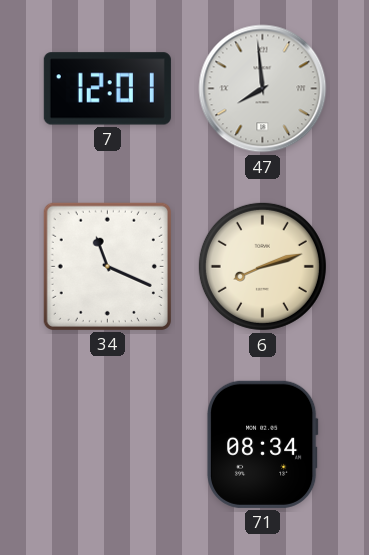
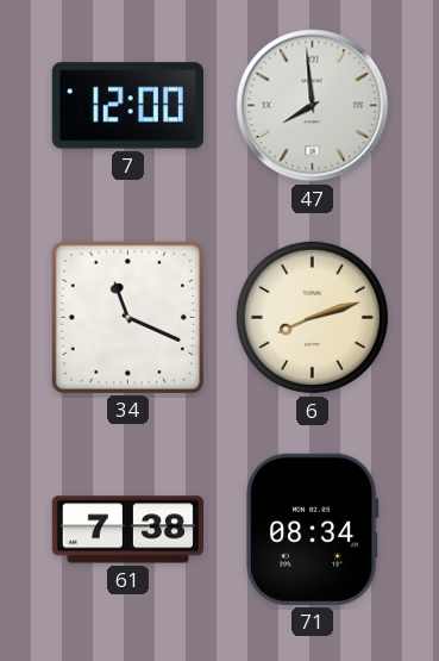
7: 12:01 -> 12:00 (127, 106)
61: none -> 7:38 (127, 530)
